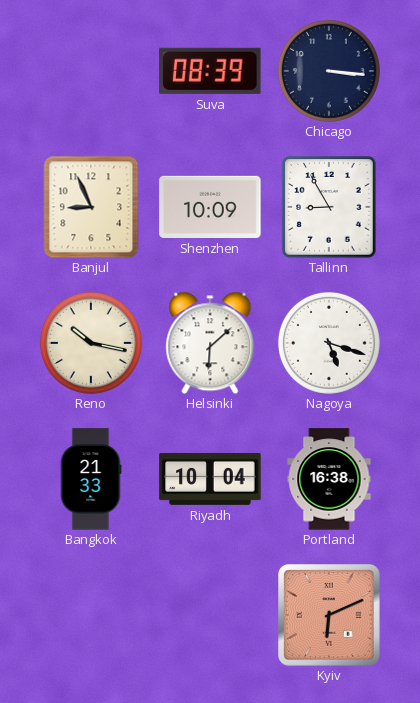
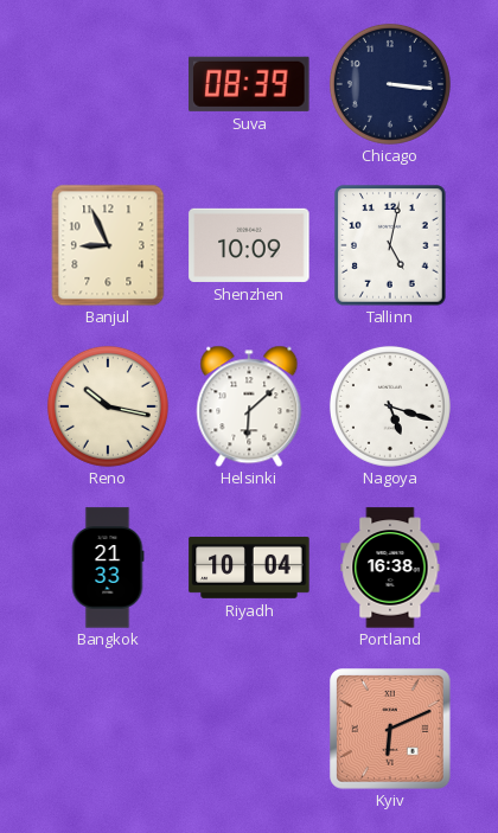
Tallinn: 8:55 -> 5:02 (390, 245)
